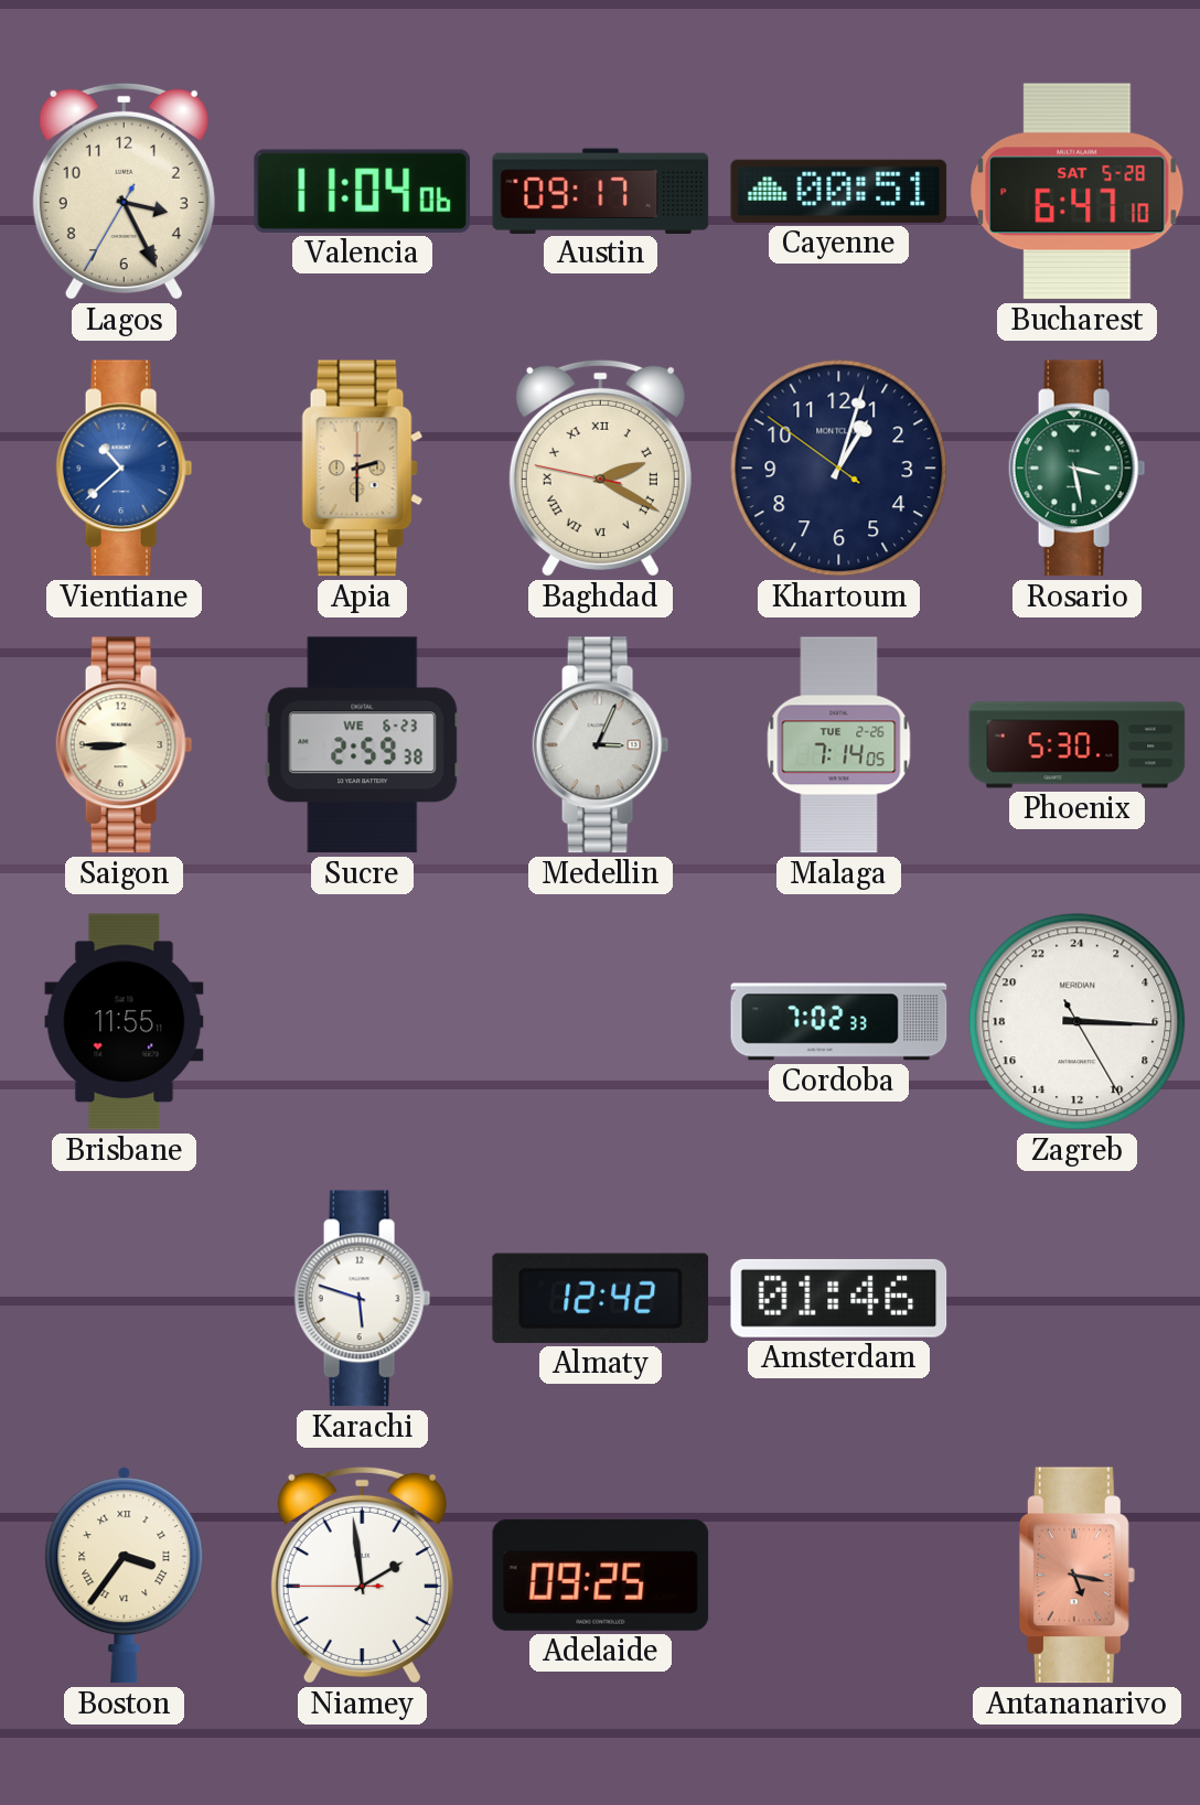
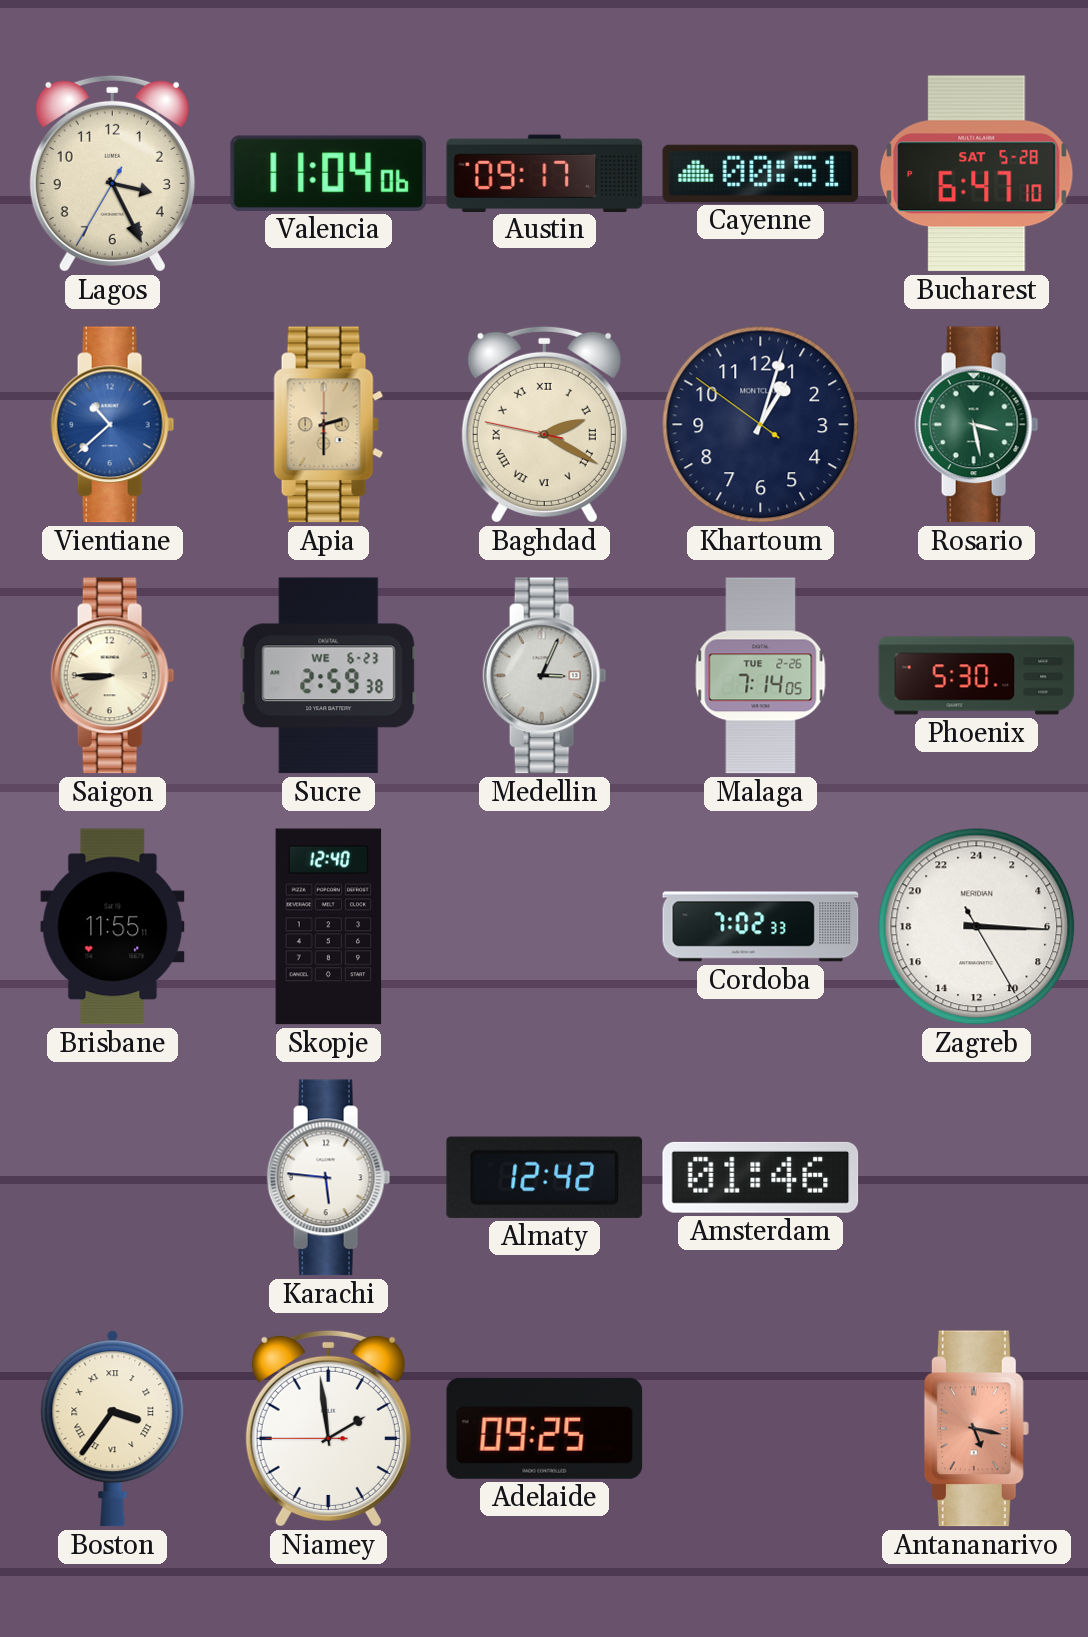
Skopje: none -> 12:40 (329, 927)
Karachi: 5:48 -> 5:46 (329, 1178)
